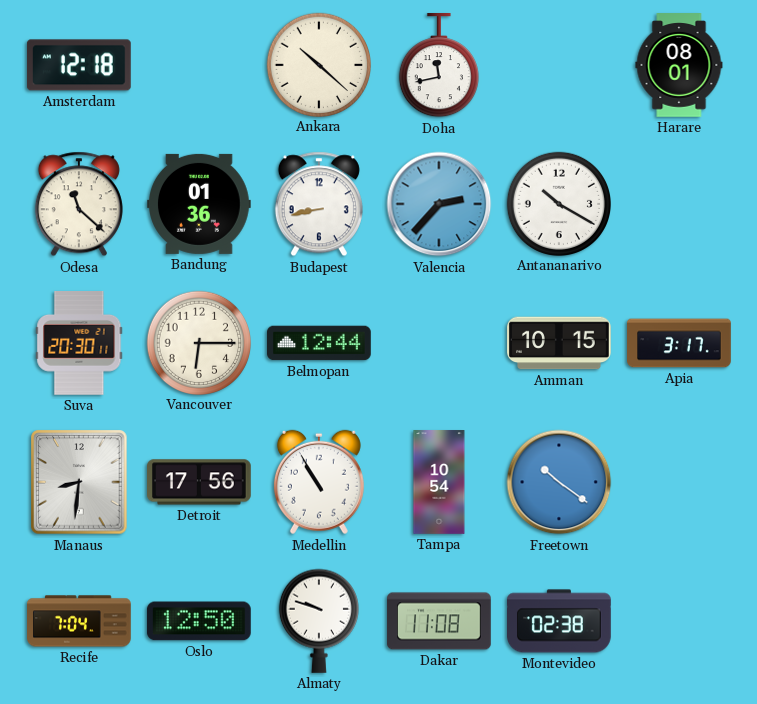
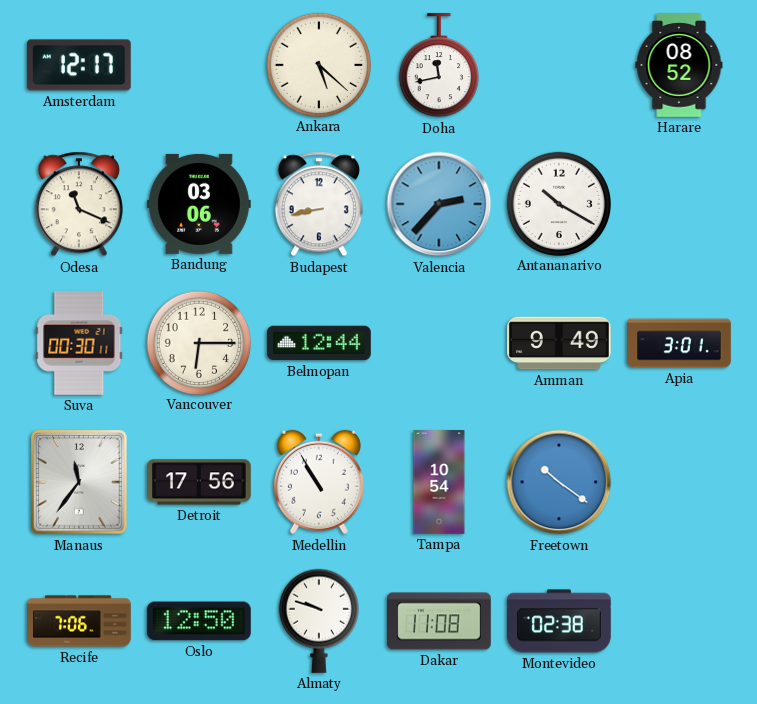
Amsterdam: 12:18 -> 12:17 (80, 65)
Ankara: 10:22 -> 5:22 (318, 64)
Harare: 08:01 -> 08:52 (679, 65)
Odesa: 11:22 -> 11:19 (79, 204)
Bandung: 01:36 -> 03:06 (200, 204)
Suva: 20:30 -> 00:30 (79, 344)
Amman: 10:15 -> 9:49 (559, 343)
Apia: 3:17 -> 3:01 (679, 343)
Manaus: 8:31 -> 11:36 (79, 482)
Recife: 7:04 -> 7:06 (79, 621)
